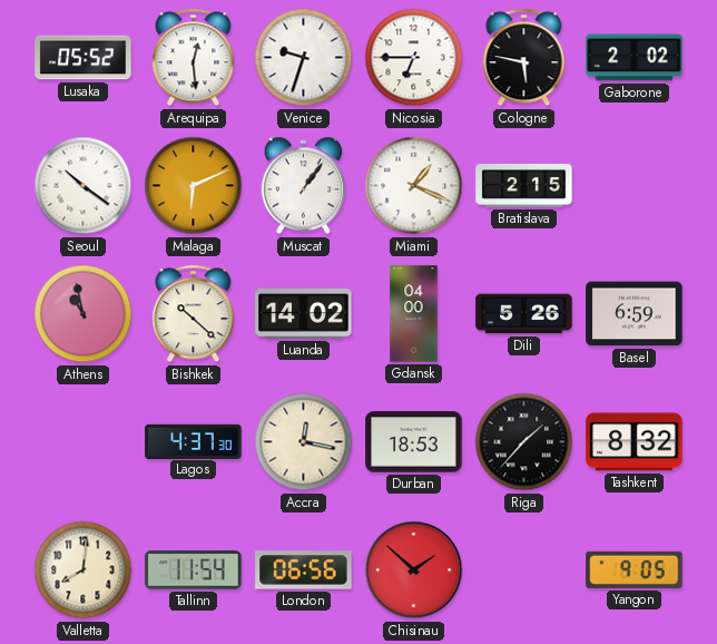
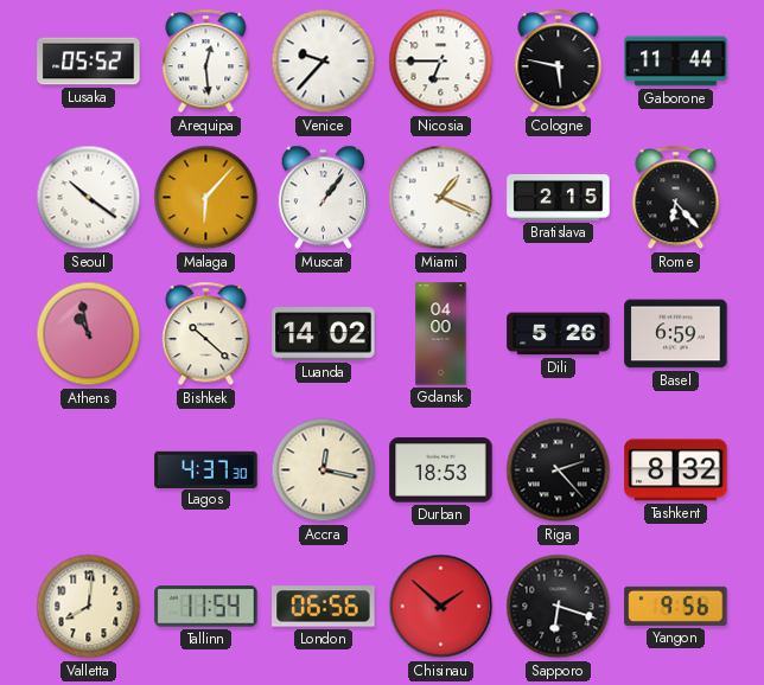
Venice: 9:33 -> 9:37 (324, 62)
Gaborone: 2:02 -> 11:44 (676, 62)
Malaga: 6:11 -> 6:07 (206, 198)
Rome: none -> 6:23 (676, 198)
Riga: 1:37 -> 2:23 (559, 470)
Sapporo: none -> 6:18 (559, 607)
Yangon: 9:05 -> 9:56 (676, 606)
